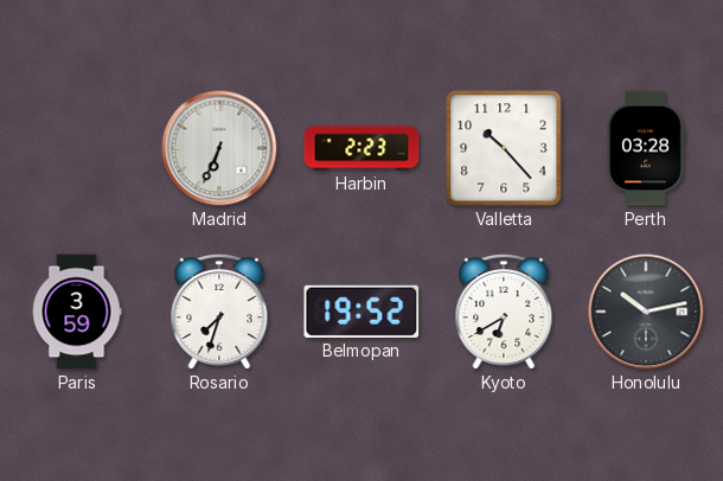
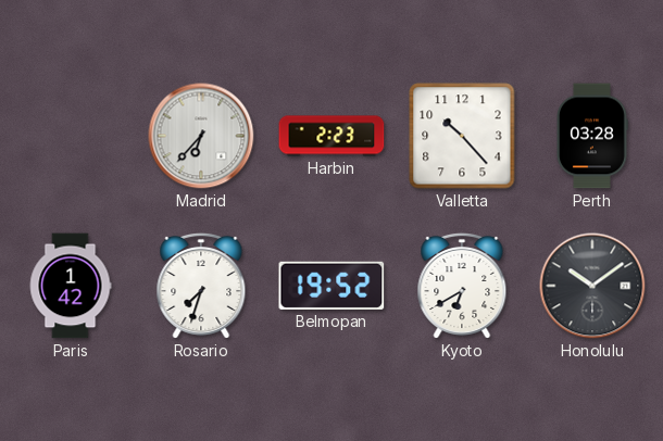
Madrid: 6:34 -> 6:37 (201, 136)
Paris: 3:59 -> 1:42 (71, 286)
Honolulu: 10:13 -> 10:09 (592, 286)
